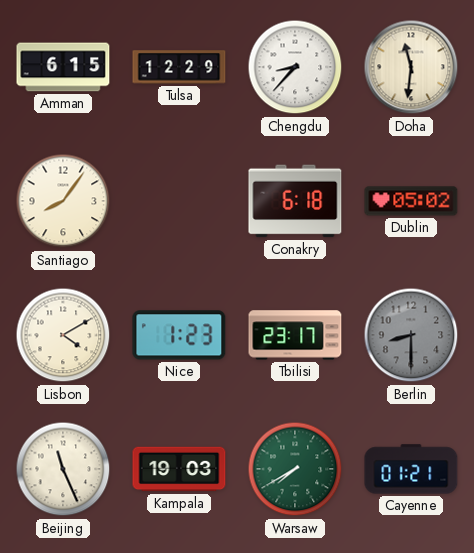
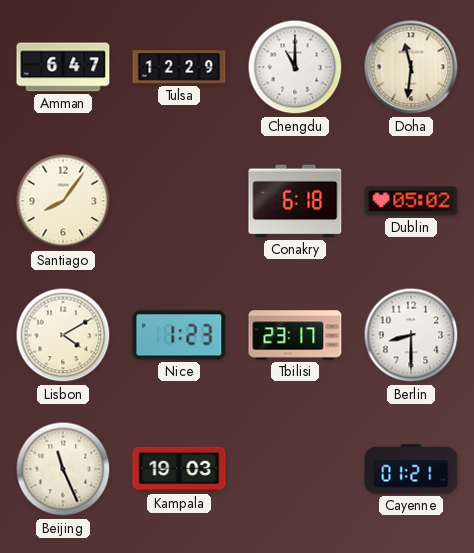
Amman: 6:15 -> 6:47 (63, 67)
Chengdu: 8:37 -> 11:00 (295, 67)
Berlin dial: grey -> white (411, 335)
Warsaw: 7:40 -> none (295, 469)
